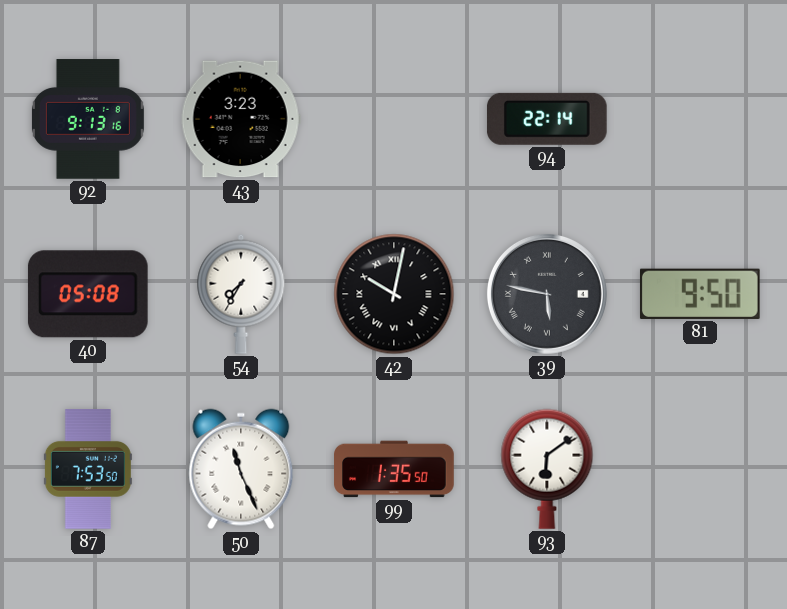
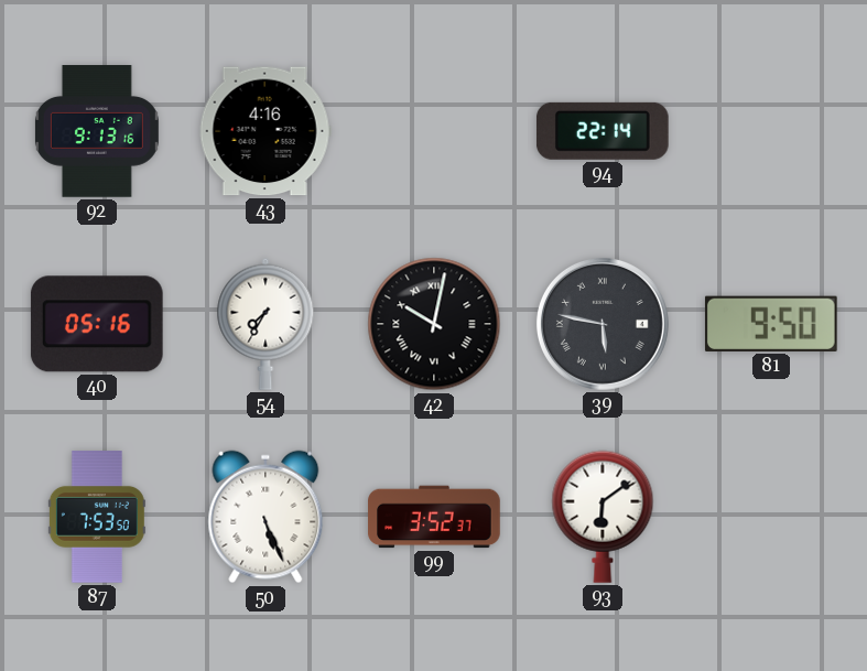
43: 3:23 -> 4:16 (265, 131)
40: 05:08 -> 05:16 (97, 324)
50: 11:26 -> 5:26 (265, 517)
99: 1:35 -> 3:52 (434, 517)
